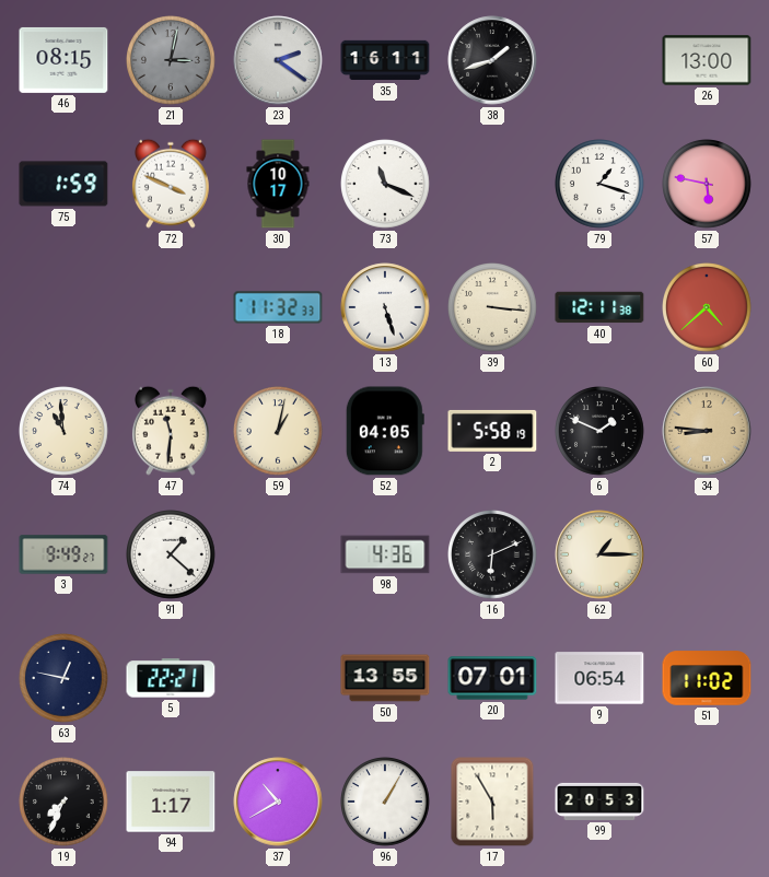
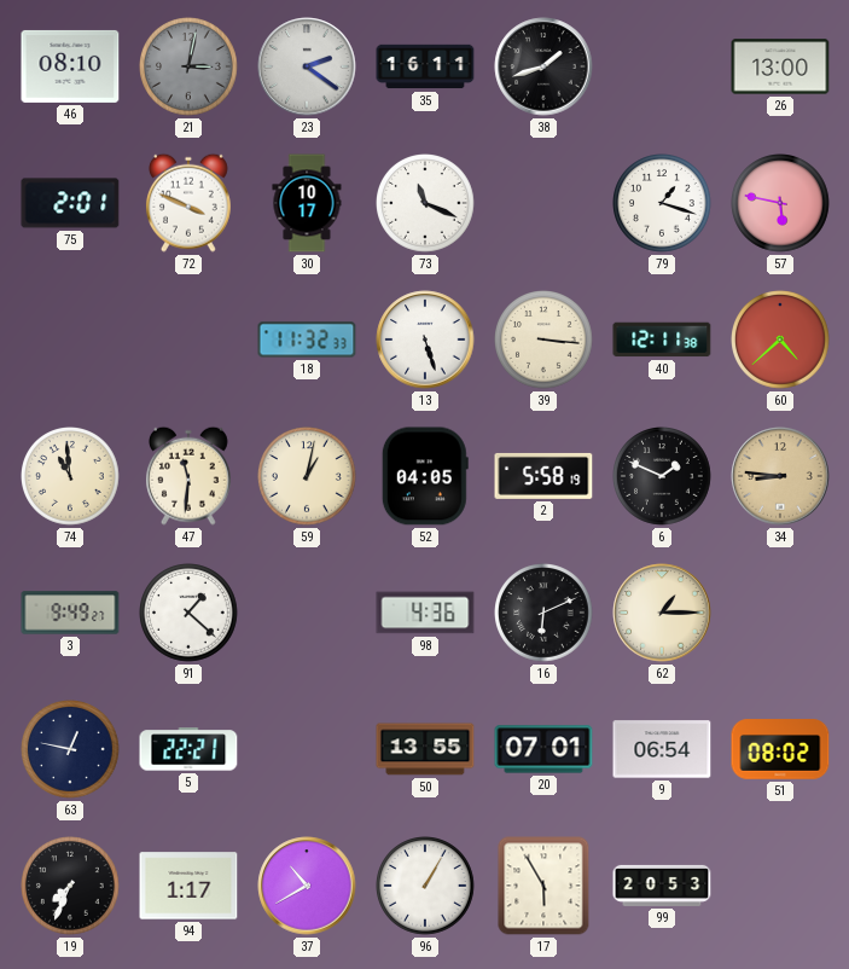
46: 08:15 -> 08:10 (70, 66)
75: 1:59 -> 2:01 (70, 203)
51: 11:02 -> 08:02 (780, 749)
